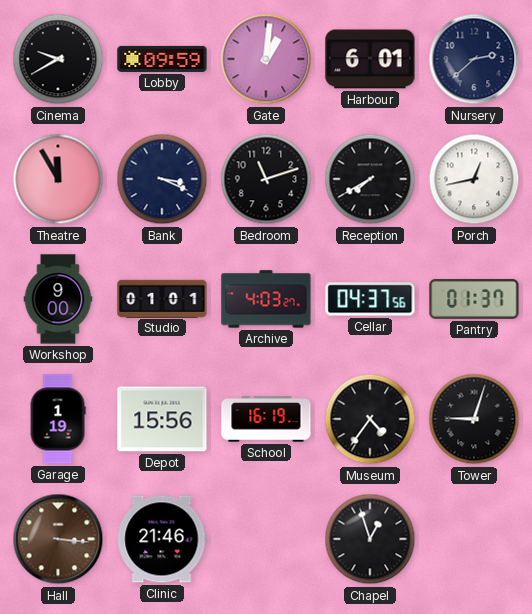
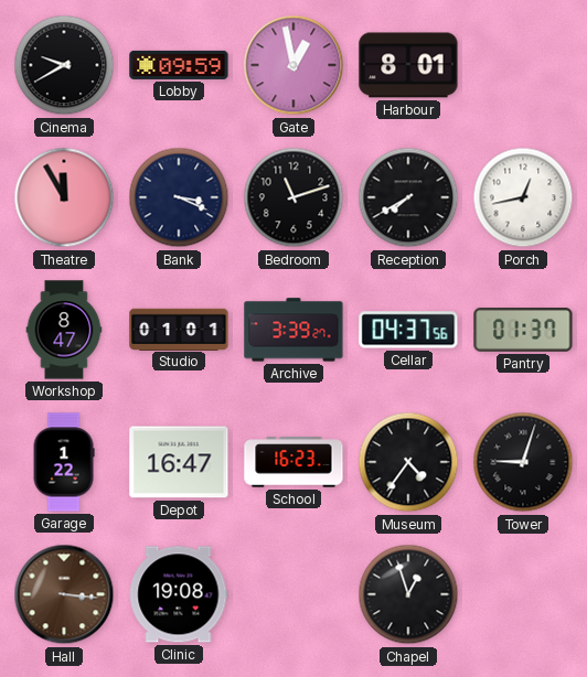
Gate: 1:01 -> 12:58 (293, 65)
Harbour: 6:01 -> 8:01 (408, 65)
Nursery: 2:38 -> none (474, 59)
Workshop: 9:00 -> 8:47 (64, 330)
Archive: 4:03 -> 3:39 (293, 330)
Garage: 1:19 -> 1:22 (64, 462)
Depot: 15:56 -> 16:47 (179, 462)
School: 16:19 -> 16:23 (293, 462)
Clinic: 21:46 -> 19:08 (179, 594)
